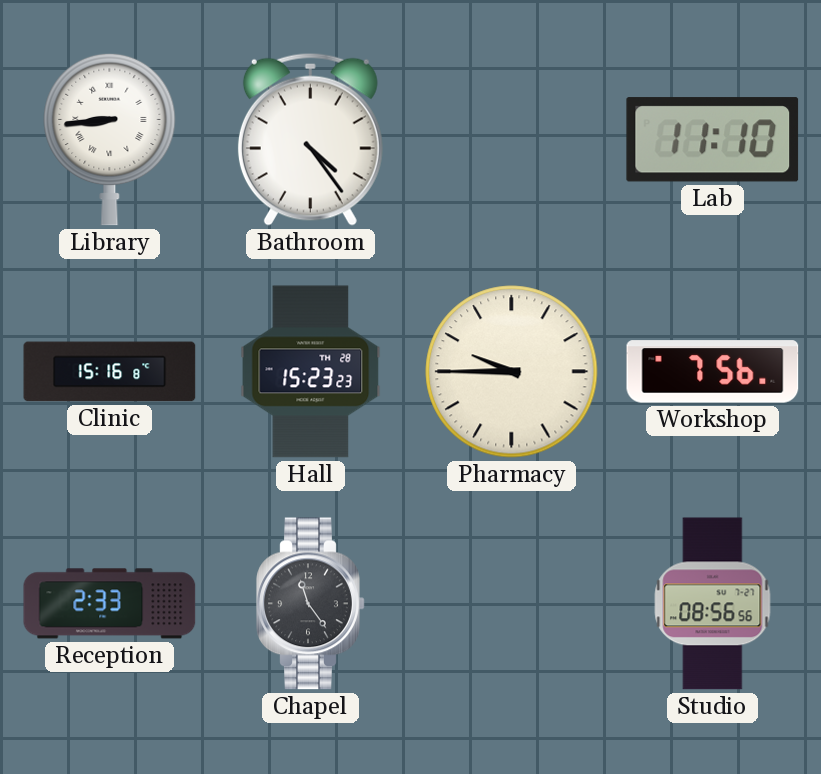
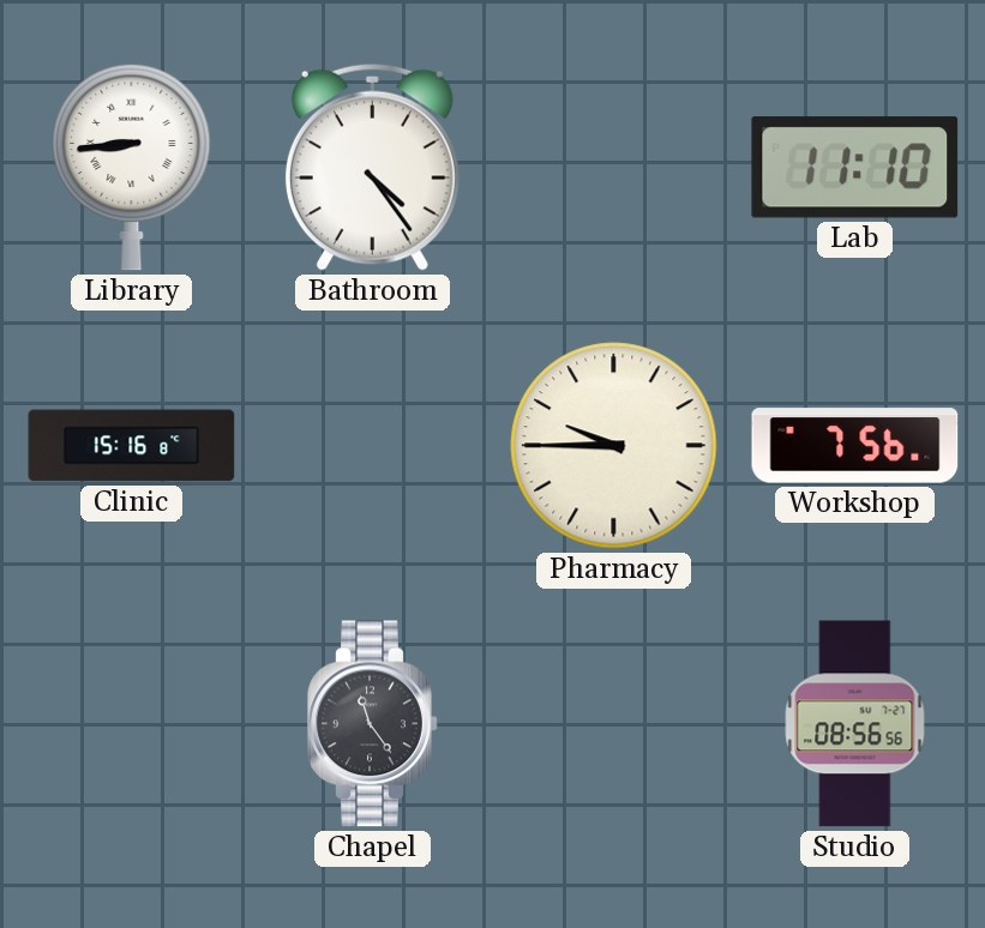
Hall: 15:23 -> none (311, 372)
Reception: 2:33 -> none (110, 604)
